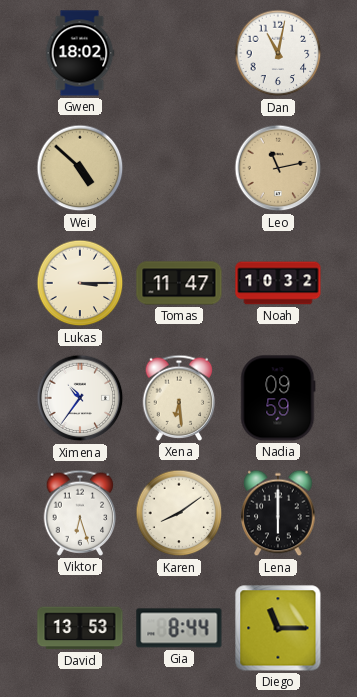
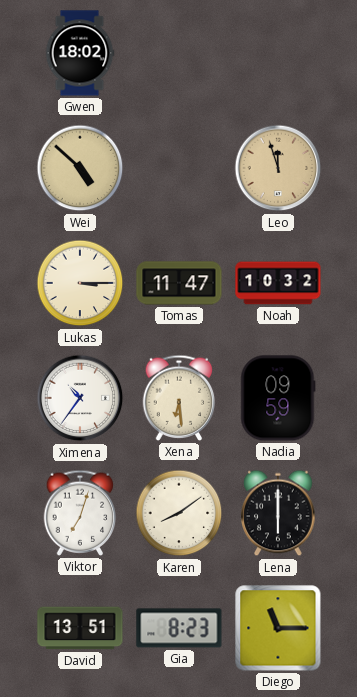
Dan: 11:02 -> none (278, 53)
Leo: 11:13 -> 11:57 (278, 168)
Viktor: 6:27 -> 7:03 (80, 513)
David: 13:53 -> 13:51 (80, 628)
Gia: 8:44 -> 8:23 (179, 628)
